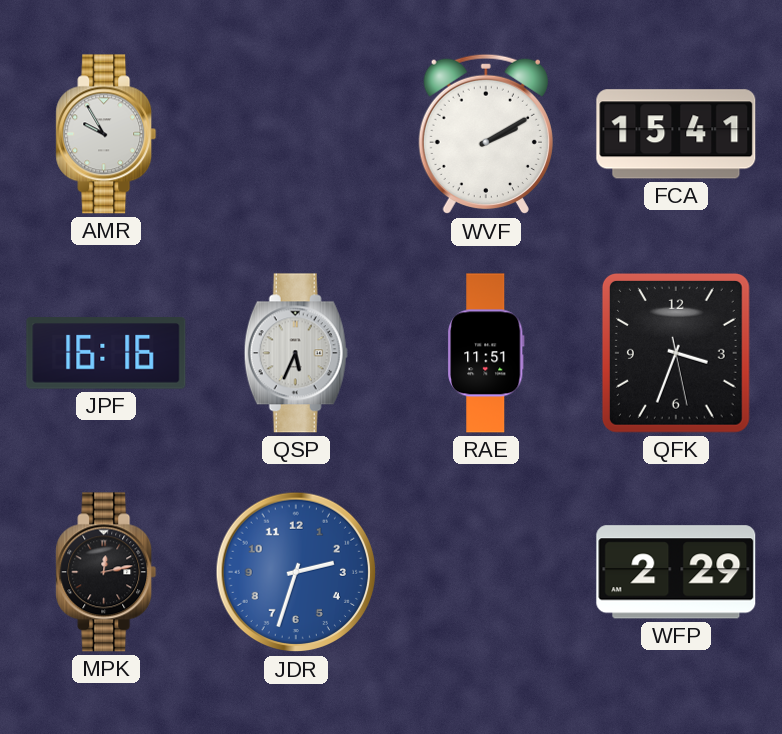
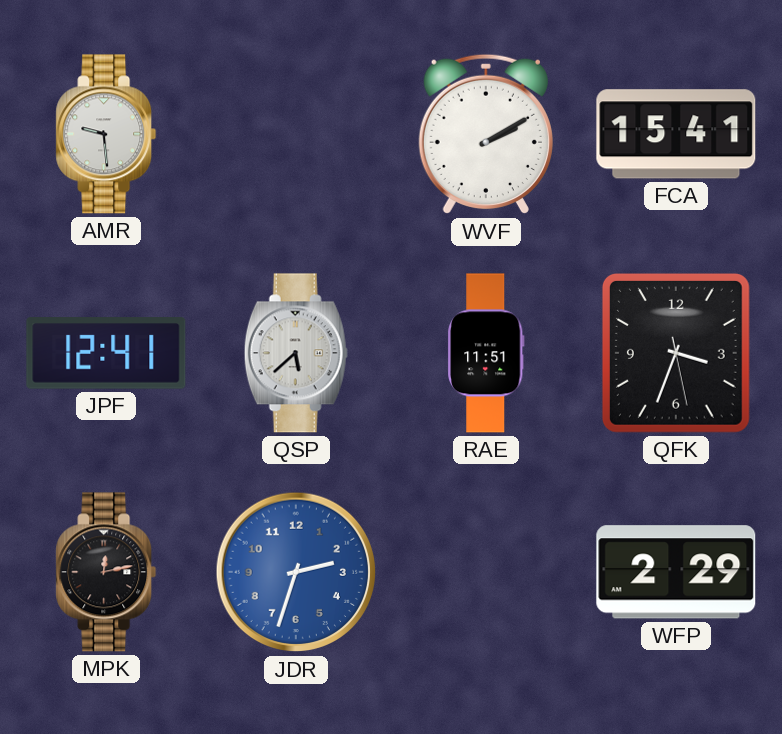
AMR: 9:55 -> 9:29 (106, 134)
JPF: 16:16 -> 12:41 (106, 353)
QSP: 5:34 -> 5:38 (296, 353)
